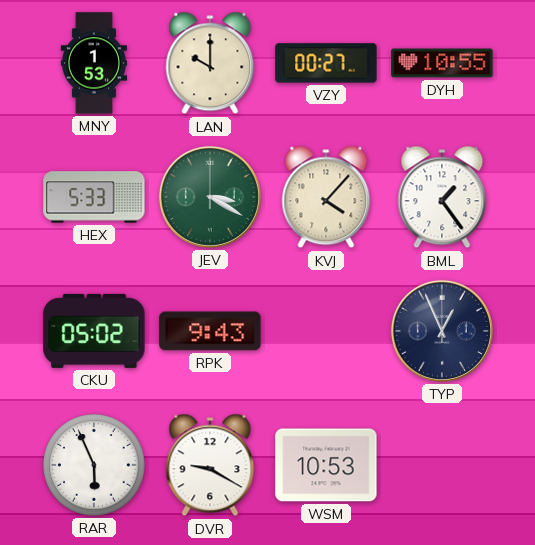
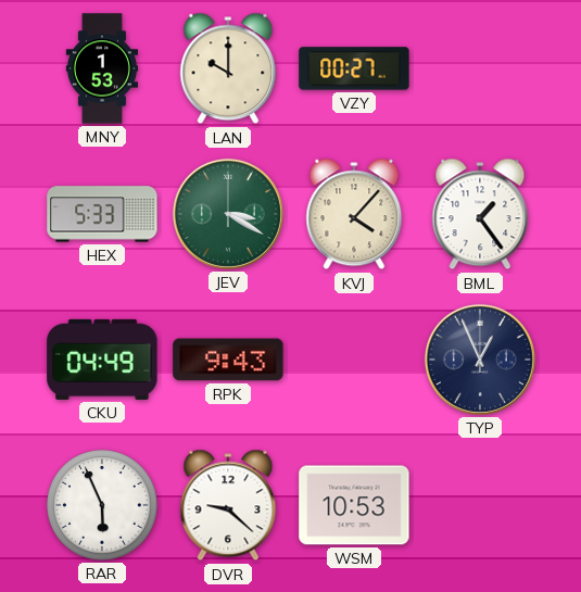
DYH: 10:55 -> none (442, 63)
CKU: 05:02 -> 04:49 (102, 360)
DVR: 9:20 -> 9:22 (228, 505)
